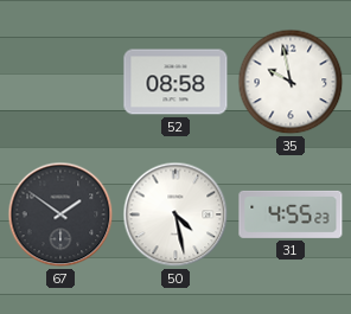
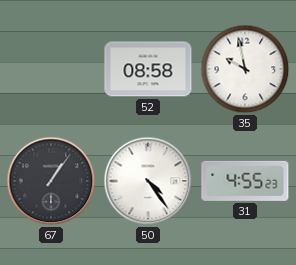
67: 1:51 -> 1:06 (51, 181)
50: 4:28 -> 4:24 (148, 181)
